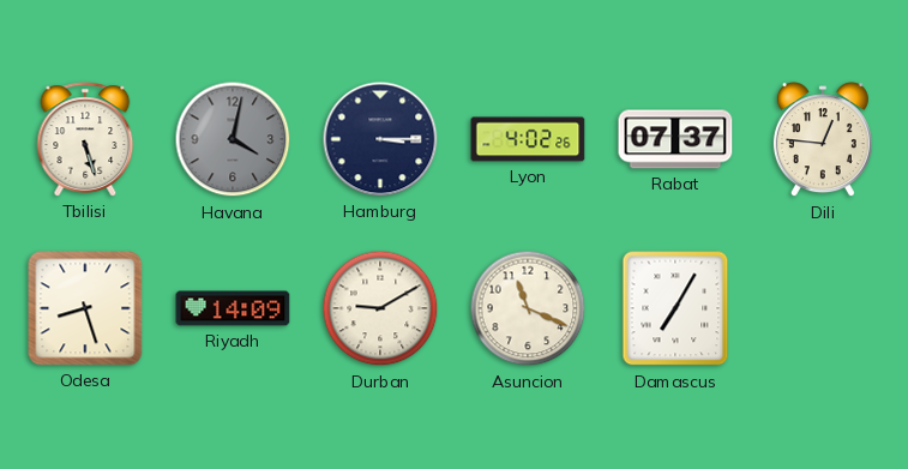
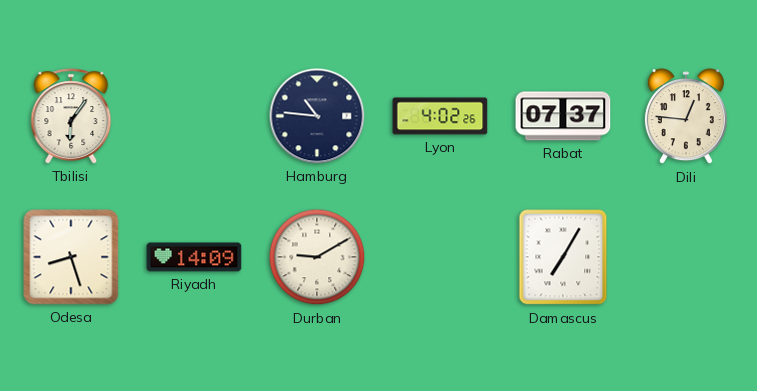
Tbilisi: 5:27 -> 6:06 (71, 116)
Havana: 4:02 -> none (233, 139)
Hamburg: 3:15 -> 10:46 (317, 116)
Asuncion: 11:19 -> none (528, 308)
